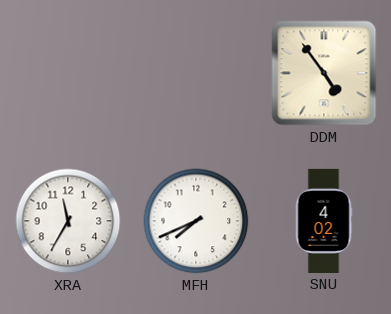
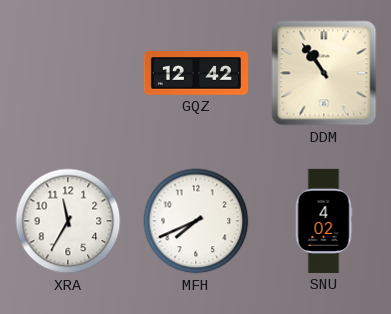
GQZ: none -> 12:42 (196, 73)
DDM: 4:54 -> 10:54 (324, 73)
